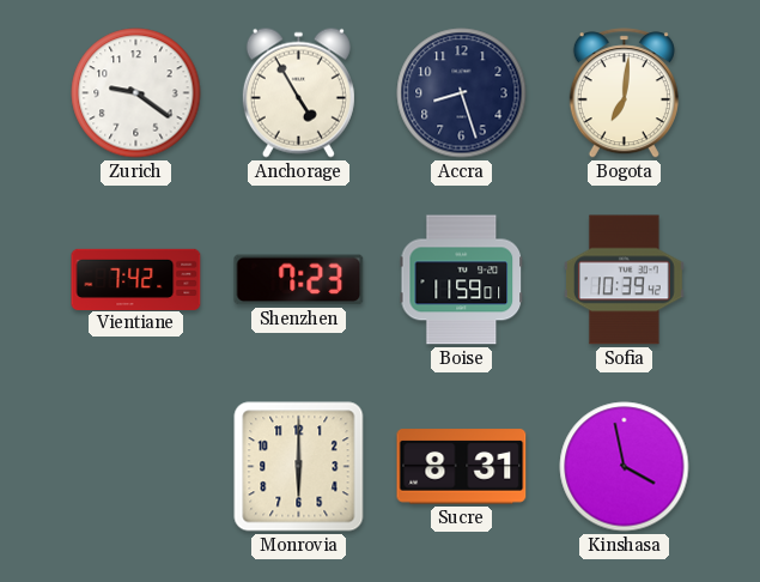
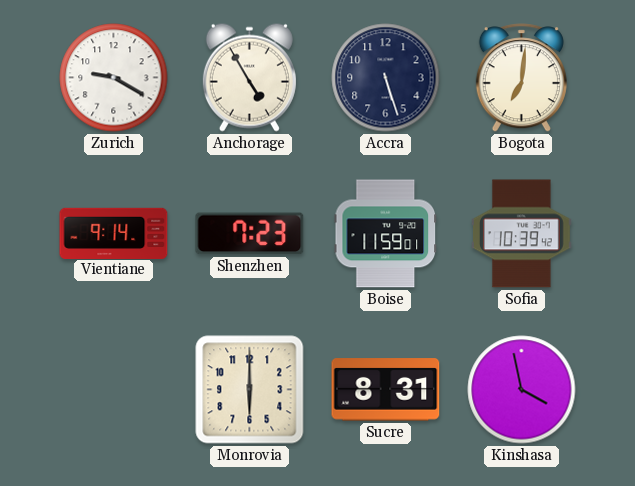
Zurich: 9:21 -> 9:20 (114, 78)
Accra: 8:27 -> 5:27 (386, 78)
Vientiane: 7:42 -> 9:14 (114, 233)
